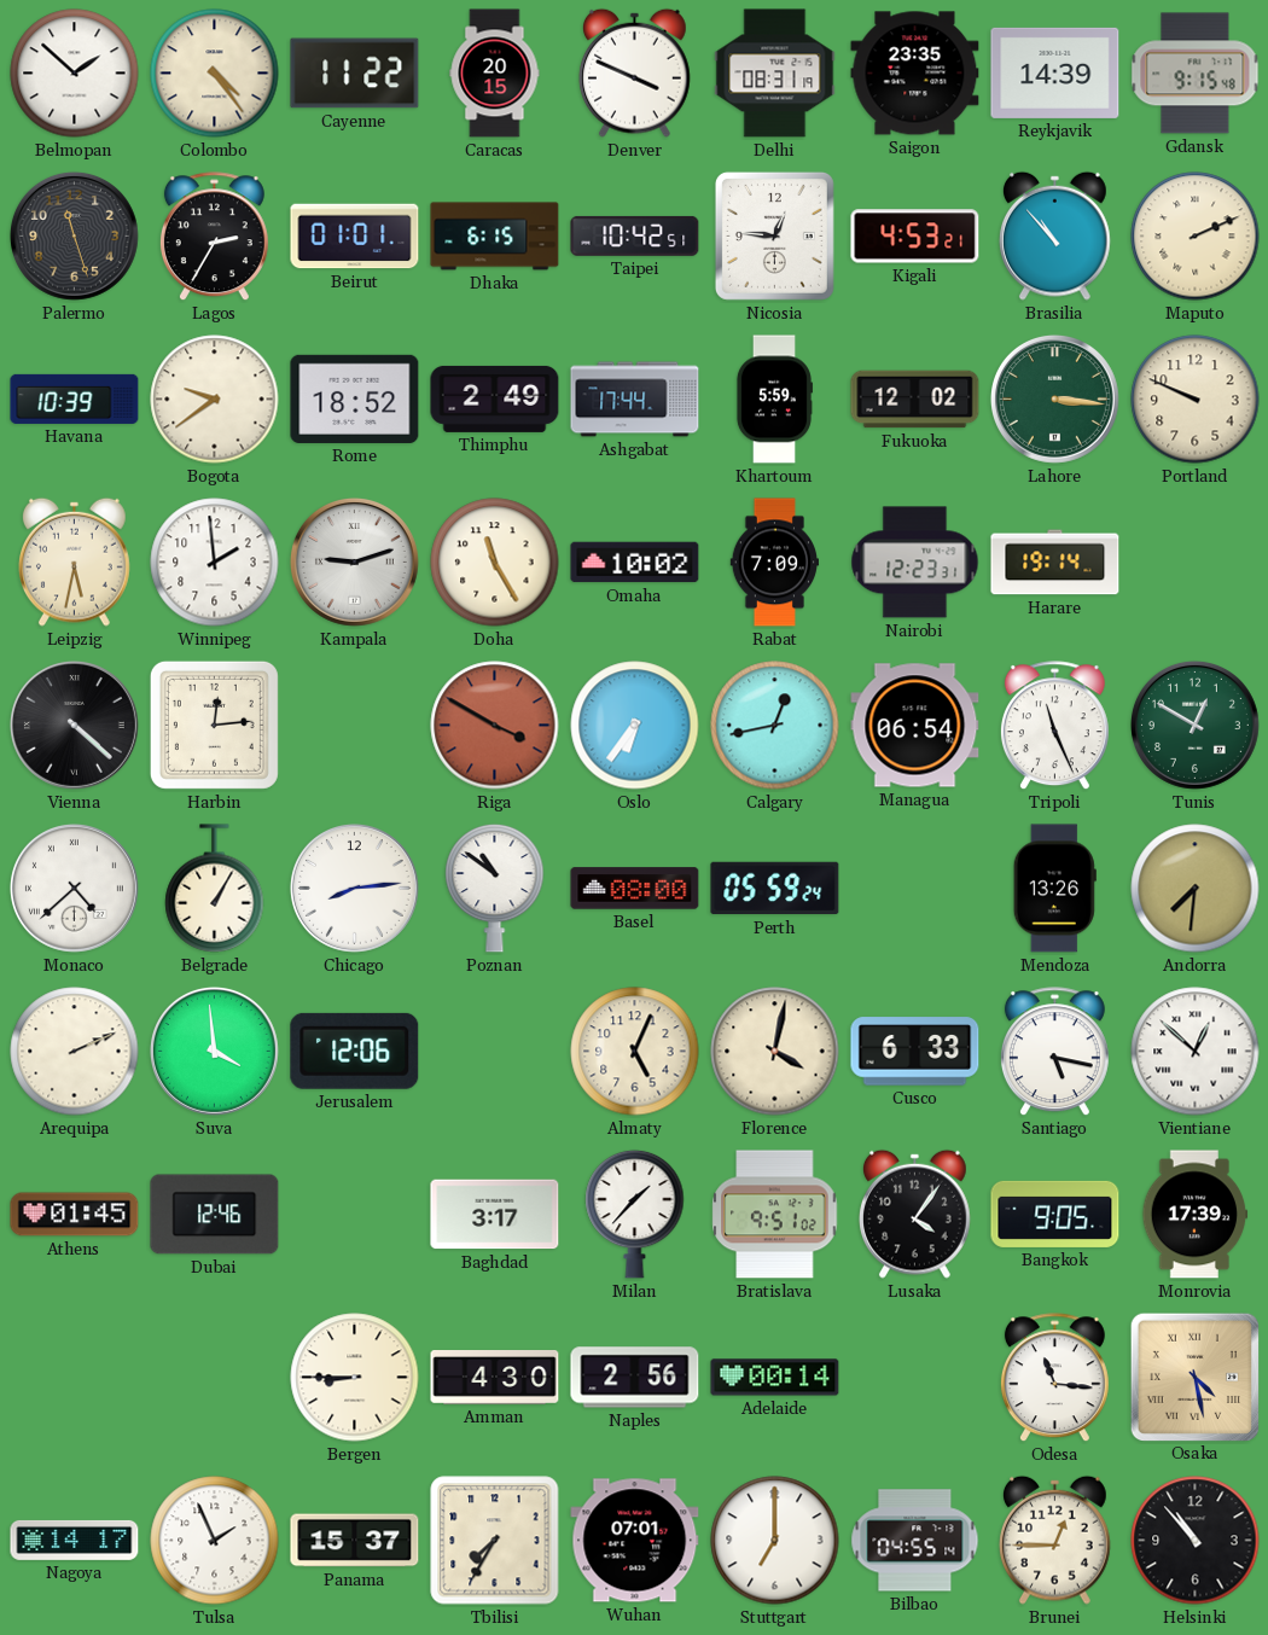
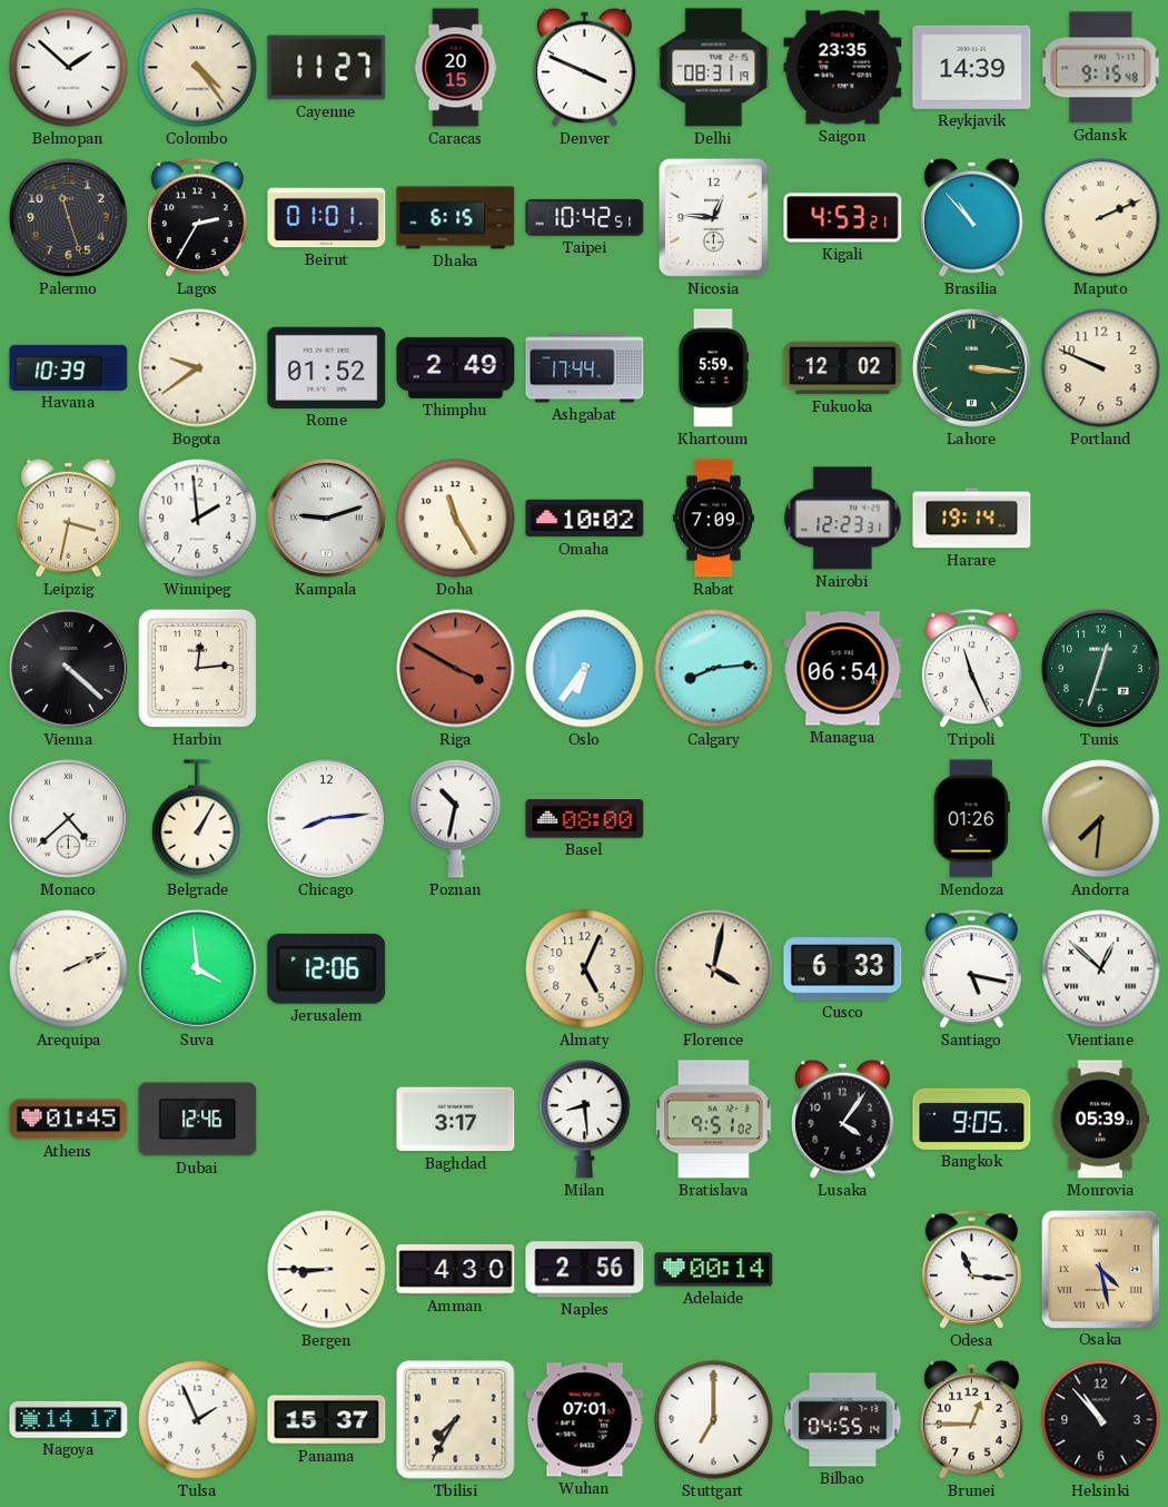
Cayenne: 11:22 -> 11:27 (327, 68)
Rome: 18:52 -> 01:52 (327, 367)
Leipzig: 5:32 -> 3:32 (69, 518)
Calgary: 12:43 -> 8:14 (714, 669)
Tunis: 12:50 -> 12:33 (1100, 668)
Poznan: 10:51 -> 10:32 (456, 818)
Perth: 05:59 -> none (775, 889)
Mendoza: 13:26 -> 01:26 (971, 819)
Milan: 1:37 -> 8:29 (585, 1119)
Monrovia: 17:39 -> 05:39 (1101, 1120)
